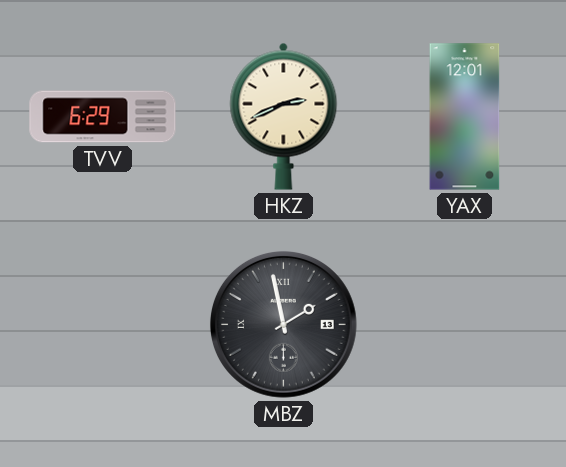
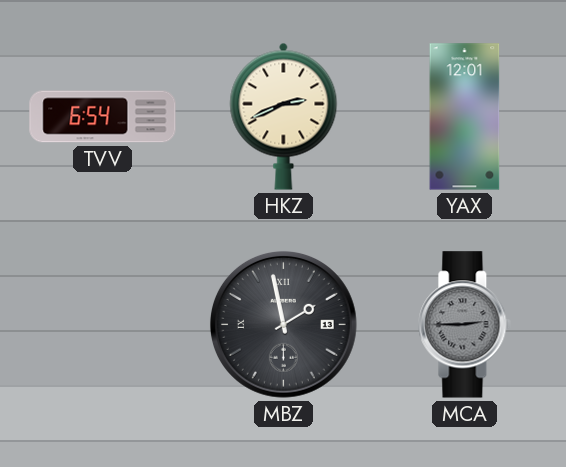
TVV: 6:29 -> 6:54 (103, 117)
MCA: none -> 2:45 (465, 325)
